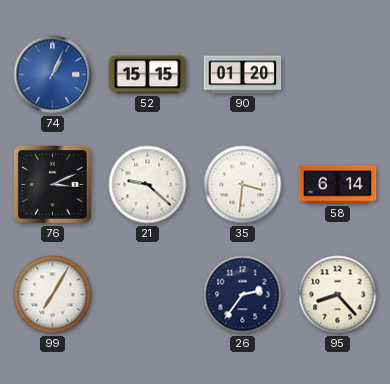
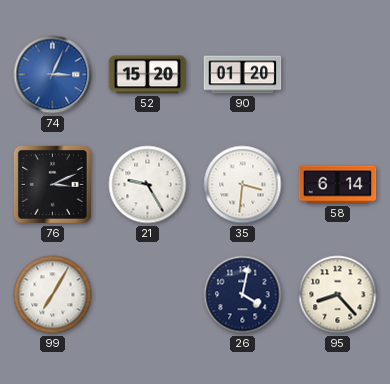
74: 1:04 -> 3:04 (53, 75)
52: 15:15 -> 15:20 (148, 75)
21: 9:22 -> 9:25 (148, 185)
26: 2:36 -> 4:02 (243, 295)
